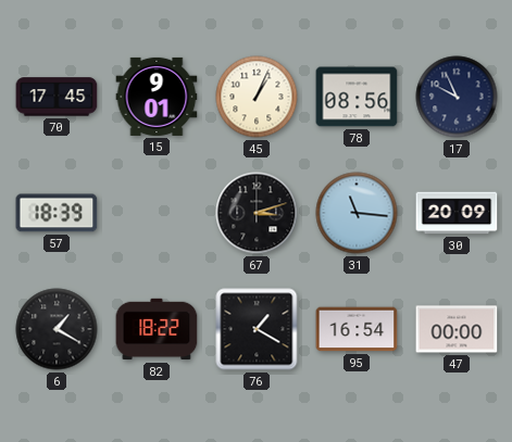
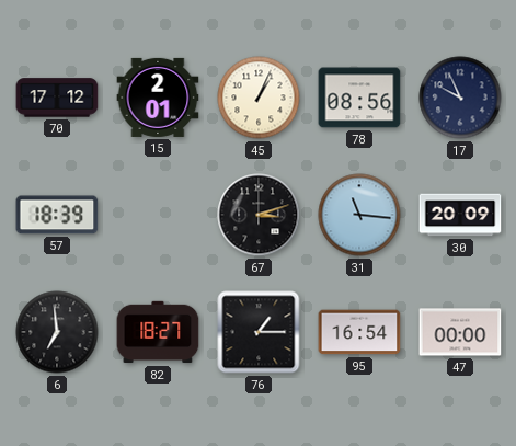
70: 17:45 -> 17:12 (57, 98)
15: 9:01 -> 2:01 (158, 98)
6: 1:20 -> 6:59 (57, 332)
82: 18:22 -> 18:27 (158, 332)
76: 1:20 -> 1:15 (259, 332)
